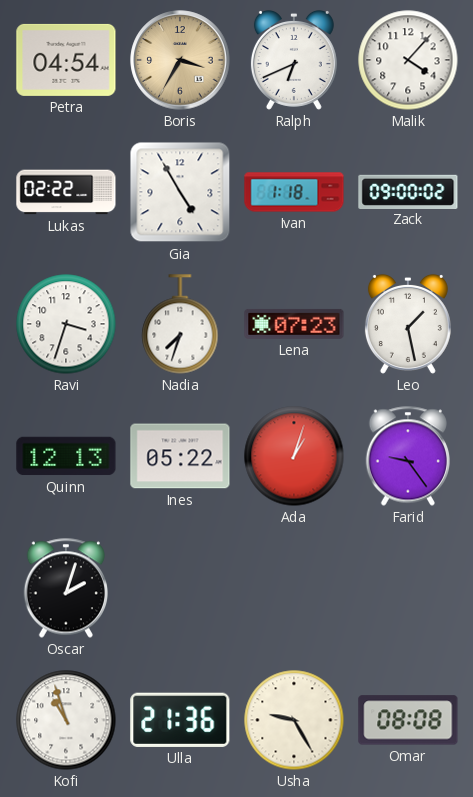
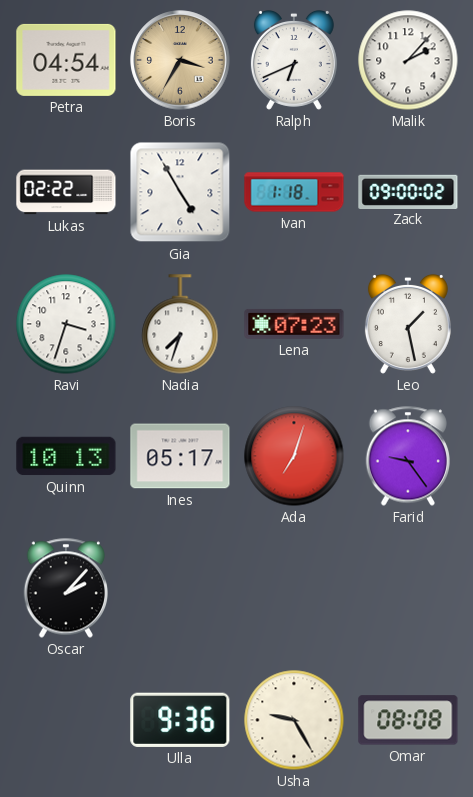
Malik: 4:07 -> 2:07 (408, 60)
Quinn: 12:13 -> 10:13 (66, 456)
Ines: 05:22 -> 05:17 (180, 456)
Ada: 1:03 -> 7:03 (294, 456)
Oscar: 2:03 -> 2:07 (65, 588)
Kofi: 10:57 -> none (66, 720)
Ulla: 21:36 -> 9:36 (180, 720)
